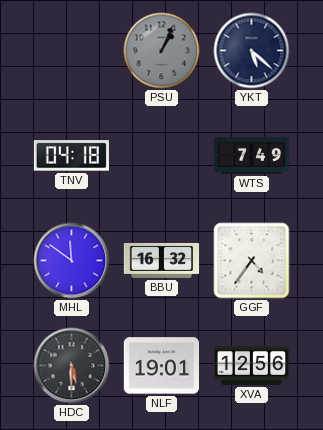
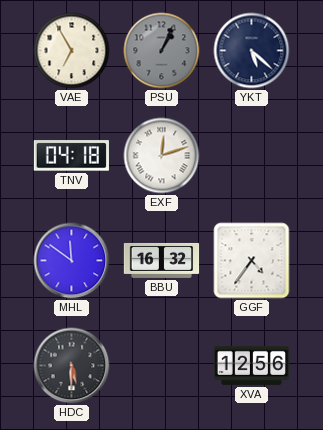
VAE: none -> 6:55 (72, 51)
EXF: none -> 12:12 (162, 156)
WTS: 7:49 -> none (251, 155)
NLF: 19:01 -> none (161, 366)
